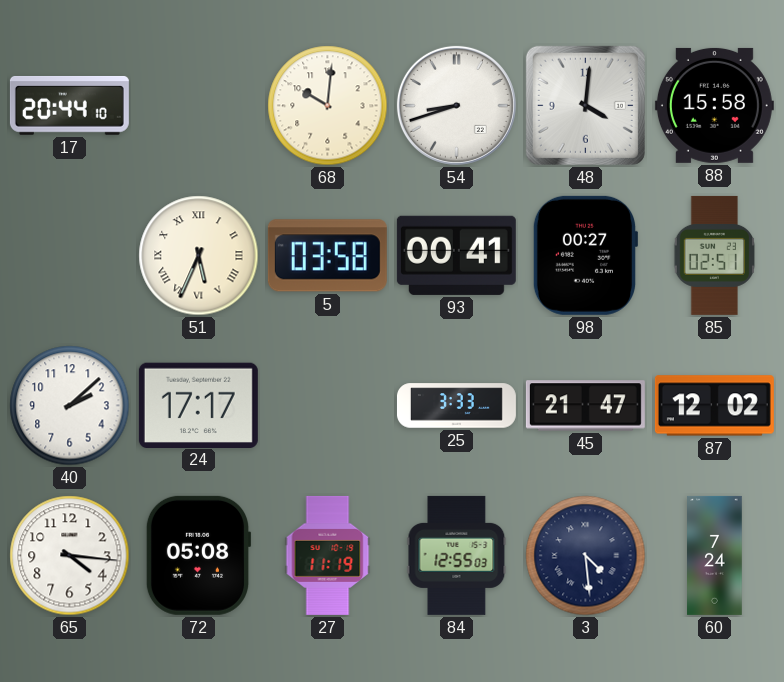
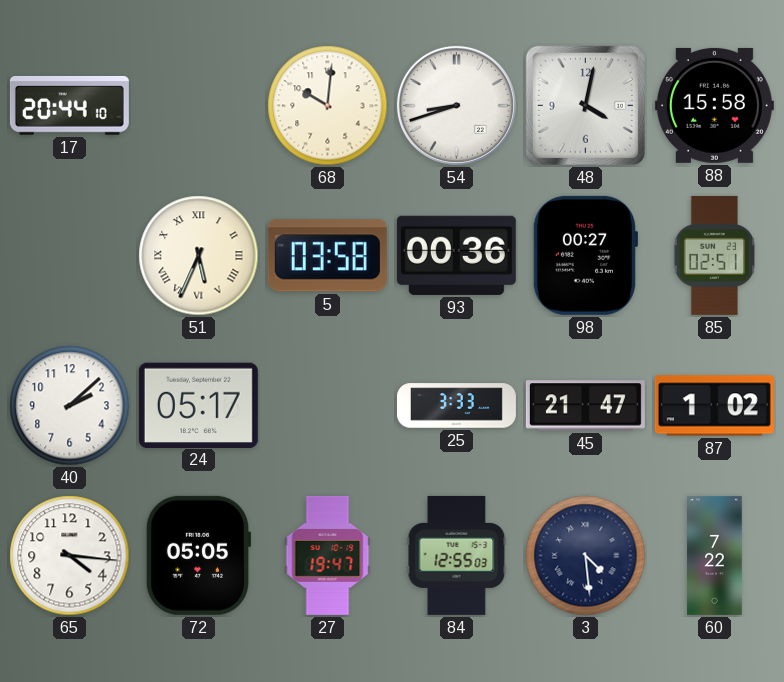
48: 4:01 -> 4:02 (585, 105)
93: 00:41 -> 00:36 (456, 255)
24: 17:17 -> 05:17 (198, 405)
87: 12:02 -> 1:02 (714, 406)
72: 05:08 -> 05:05 (198, 555)
27: 11:19 -> 19:47 (328, 555)
60: 7:24 -> 7:22 (715, 555)
